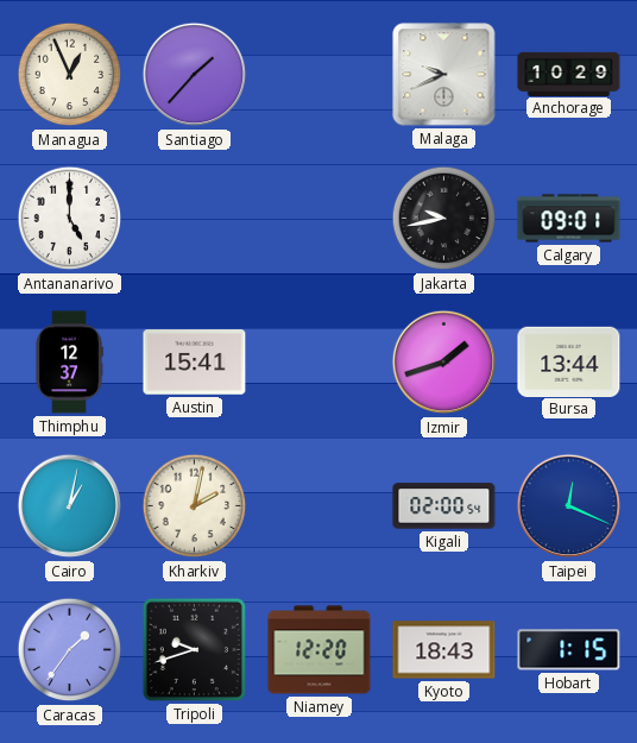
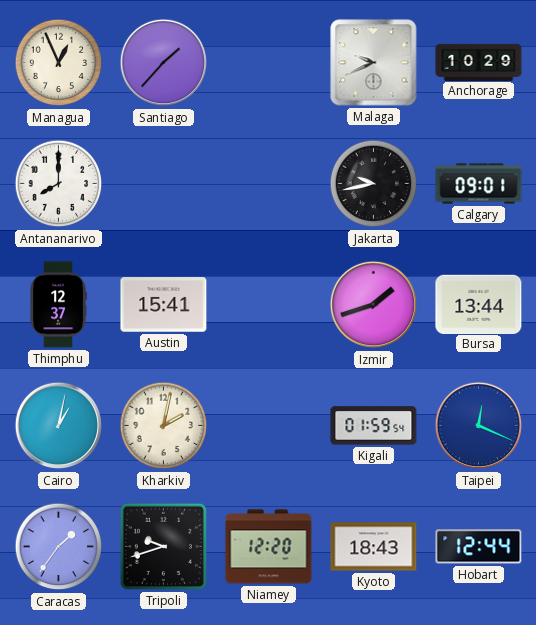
Antananarivo: 5:00 -> 8:00 (59, 184)
Kigali: 02:00 -> 01:59 (374, 426)
Hobart: 1:15 -> 12:44 (479, 547)
